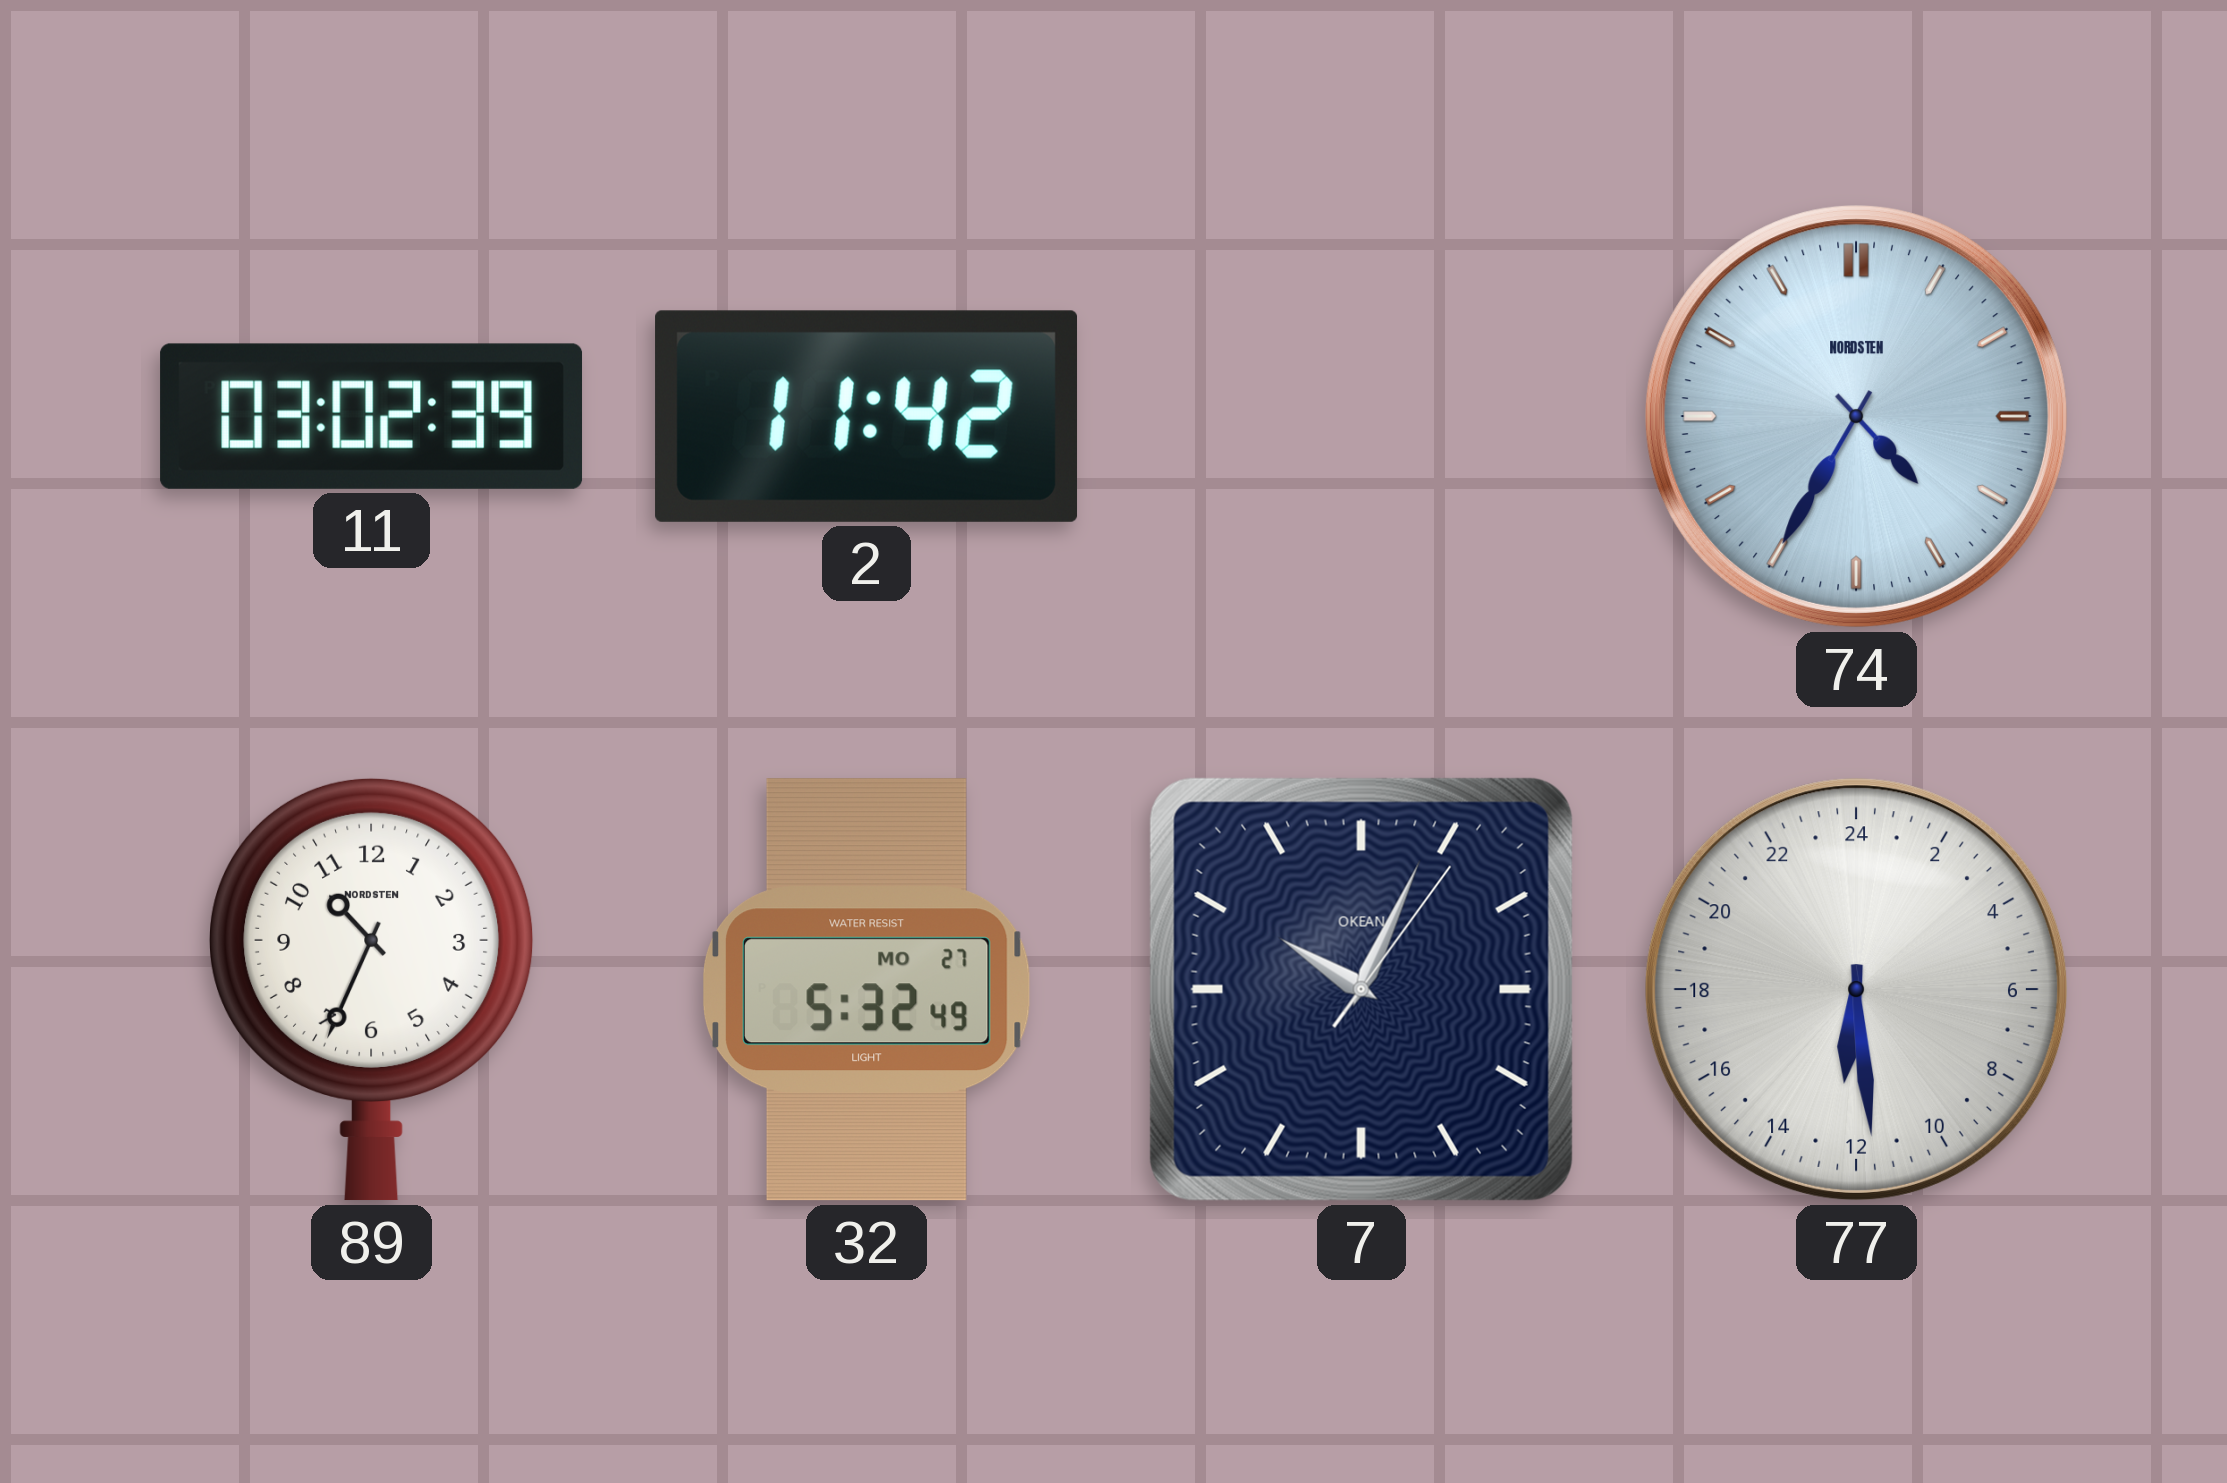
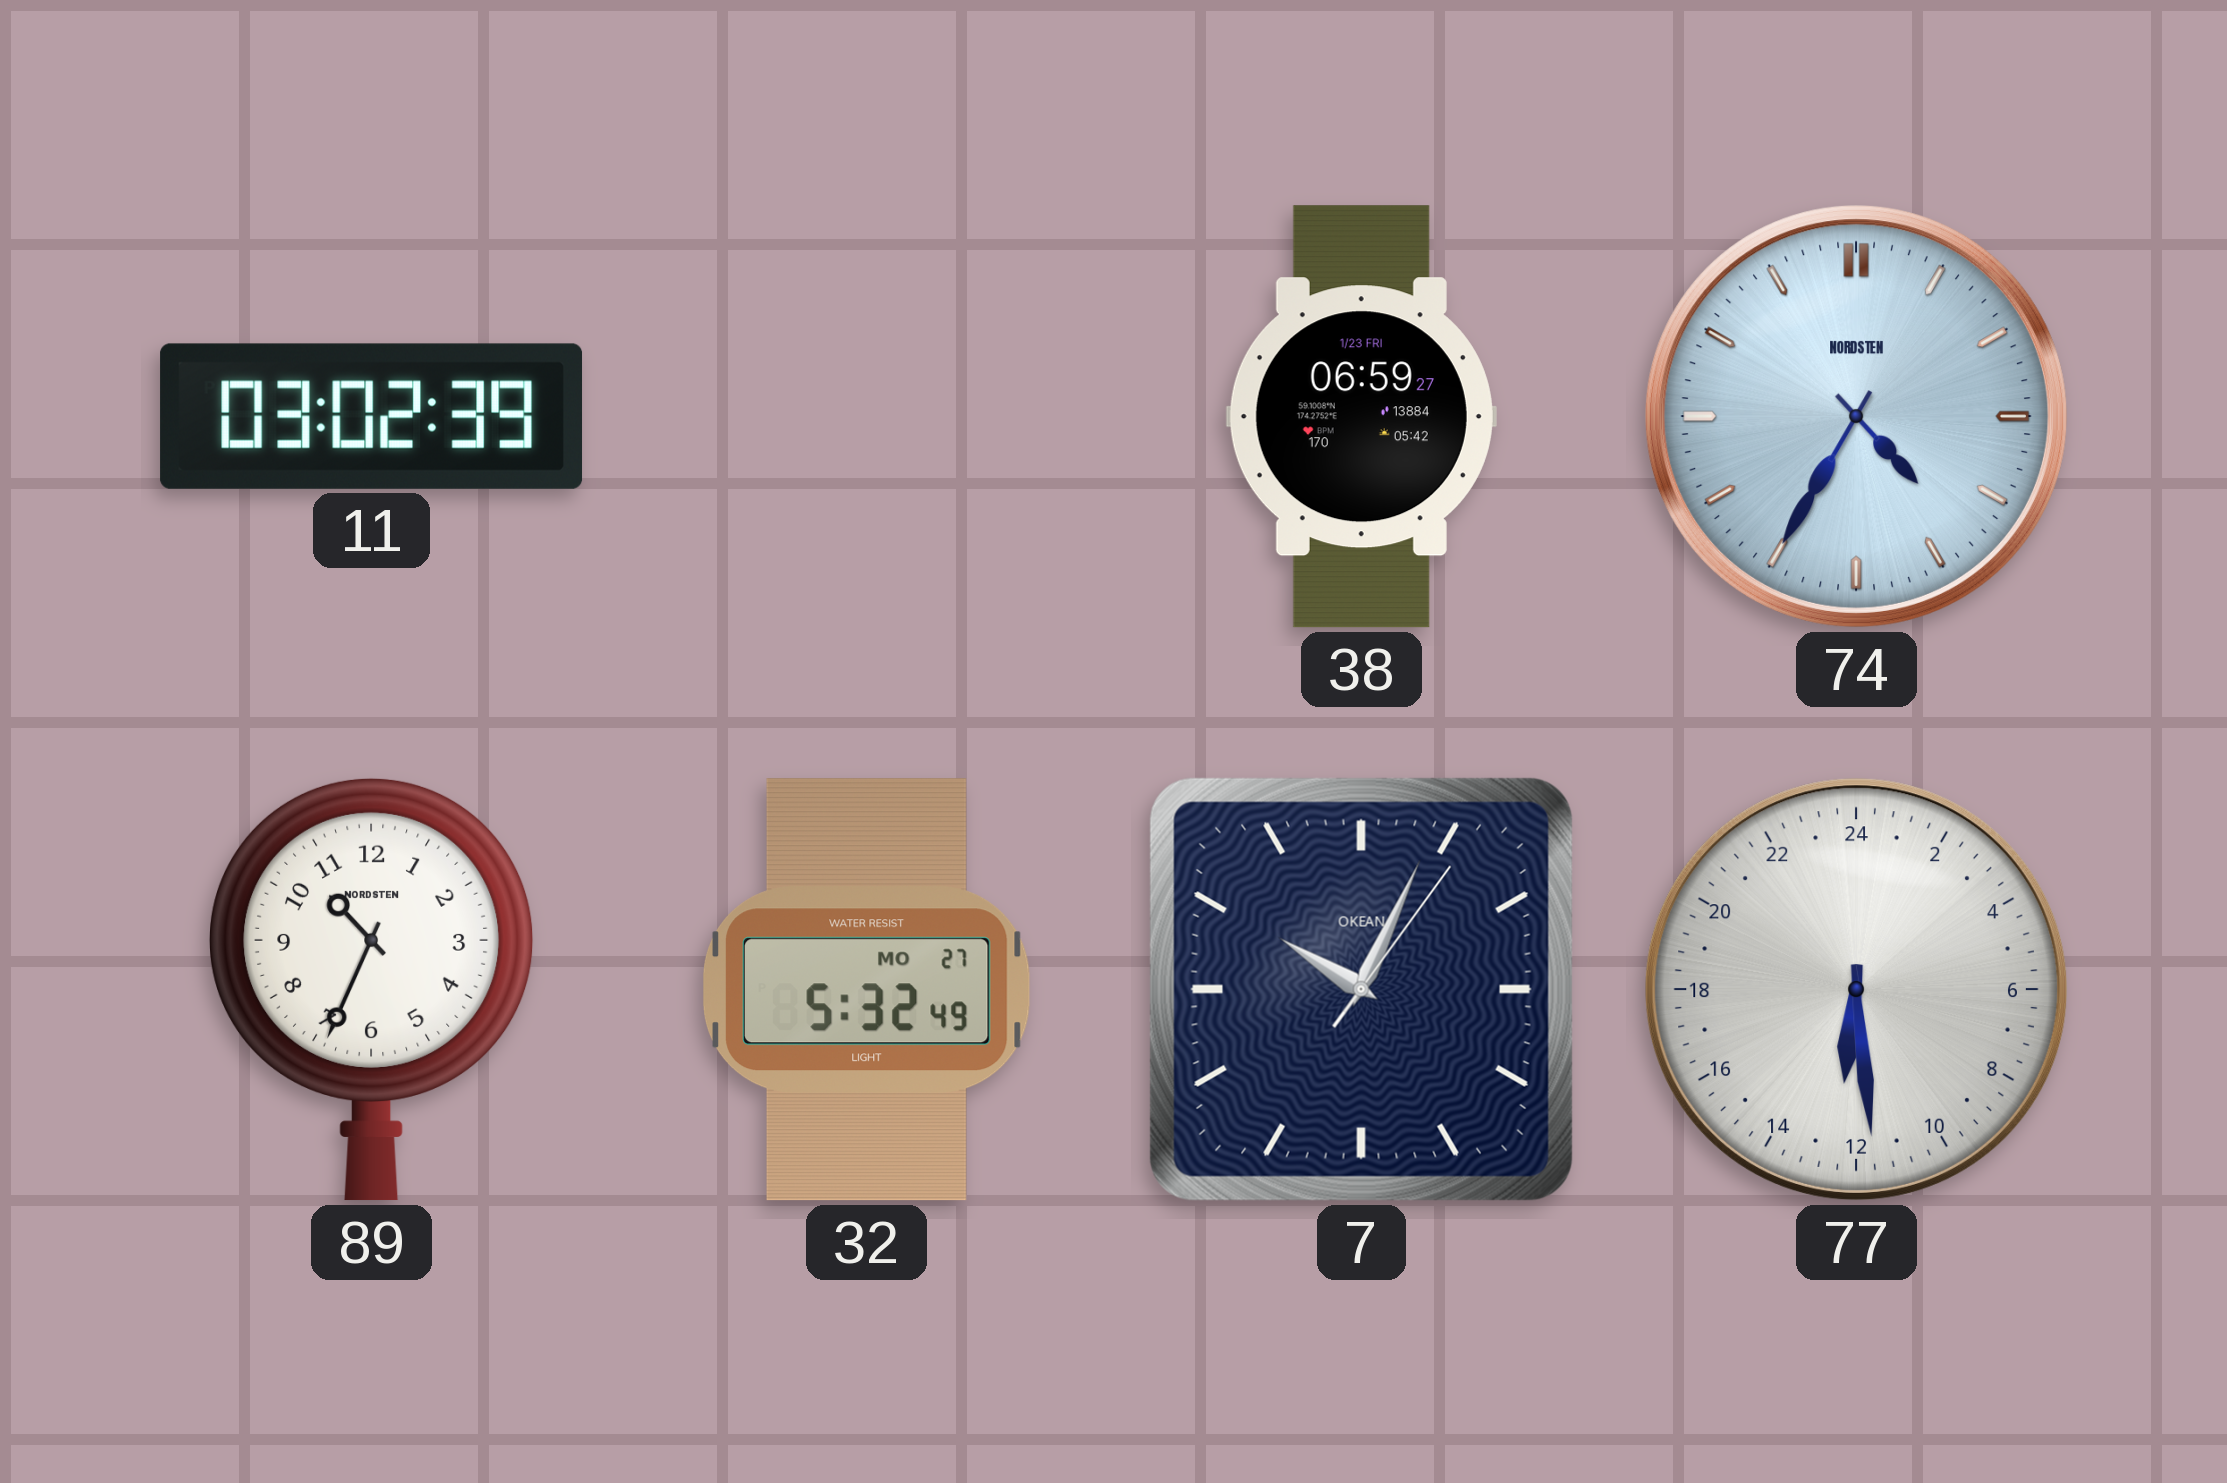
2: 11:42 -> none (867, 416)
38: none -> 06:59 (1361, 417)
